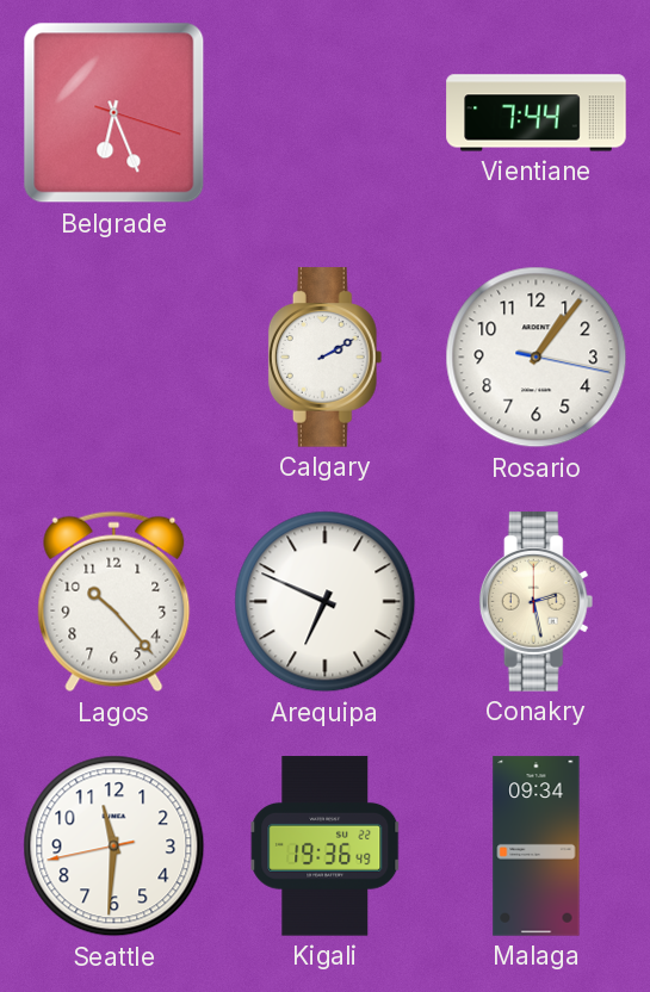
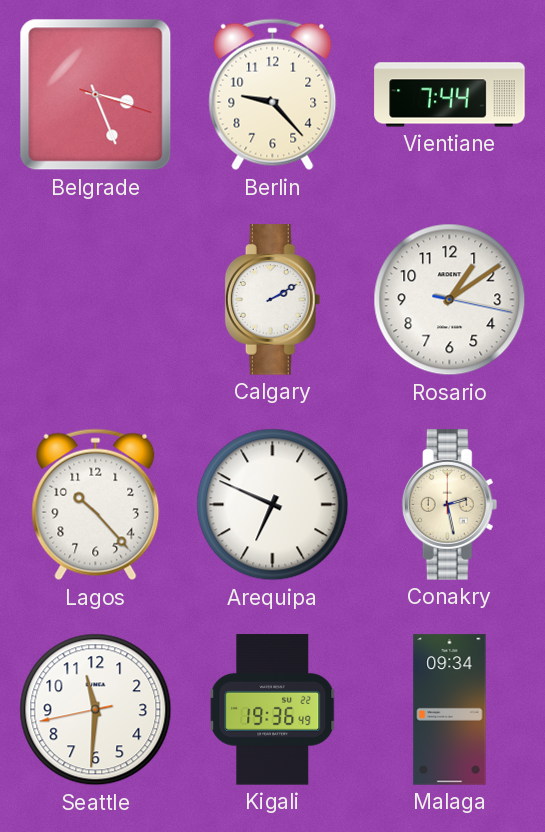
Belgrade: 6:26 -> 3:26 (96, 95)
Berlin: none -> 9:23 (273, 95)
Rosario: 1:06 -> 1:09 (450, 300)
